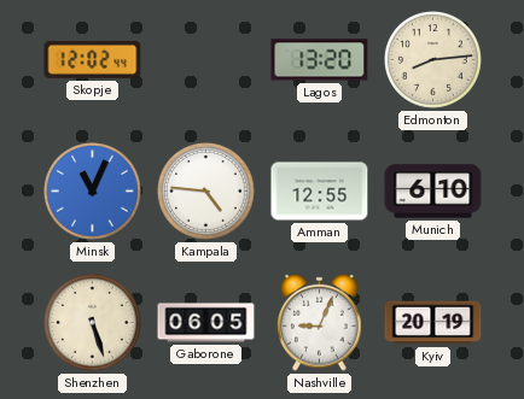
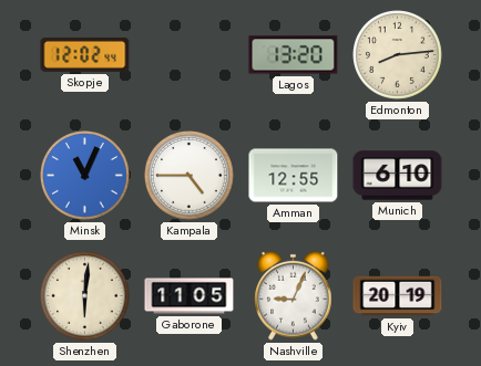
Kampala: 4:46 -> 4:45 (190, 176)
Shenzhen: 5:27 -> 6:01 (85, 296)
Gaborone: 06:05 -> 11:05 (190, 296)
